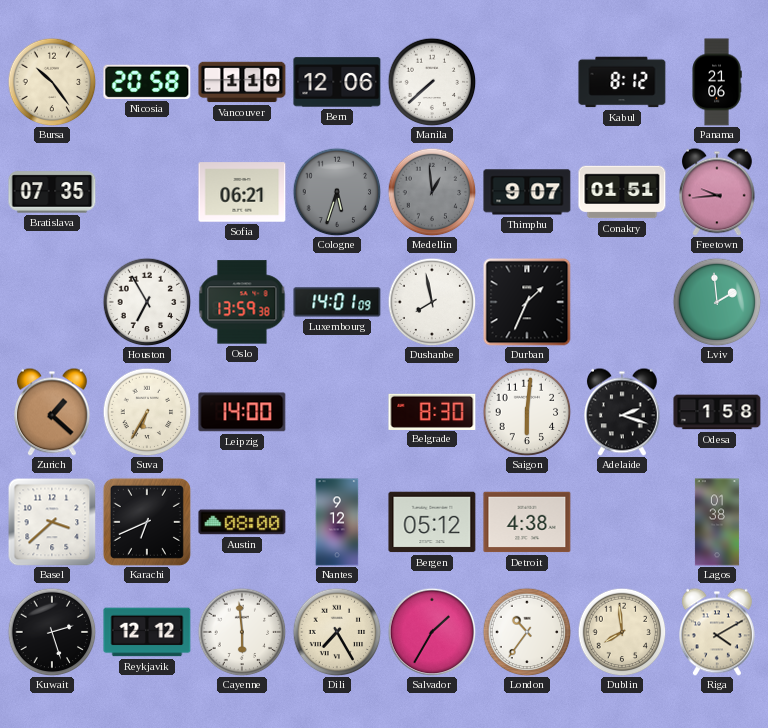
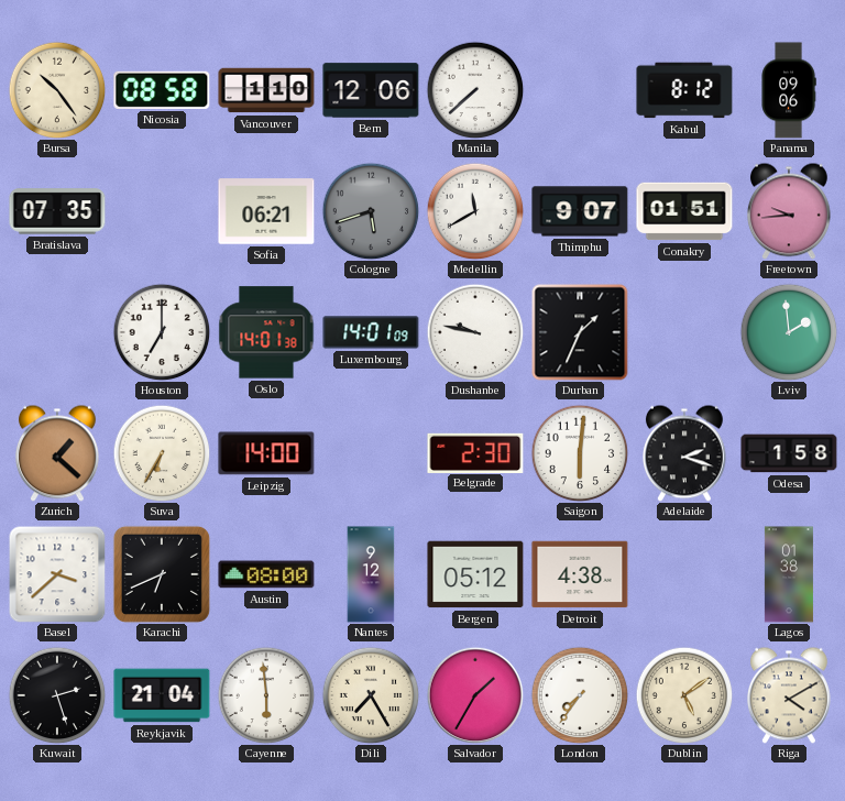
Nicosia: 20:58 -> 08:58 (162, 90)
Panama: 21:06 -> 09:06 (789, 90)
Cologne: 5:33 -> 5:42 (371, 211)
Medellin: 12:59 -> 11:40 (475, 211)
Medellin dial: grey -> white (475, 211)
Houston: 6:55 -> 7:00 (162, 332)
Oslo: 13:59 -> 14:01 (266, 332)
Dushanbe: 7:58 -> 9:47 (475, 332)
Belgrade: 8:30 -> 2:30 (475, 452)
Reykjavik: 12:12 -> 21:04 (162, 695)
London: 10:36 -> 7:36 (580, 695)
Dublin: 7:59 -> 5:09 (684, 695)
